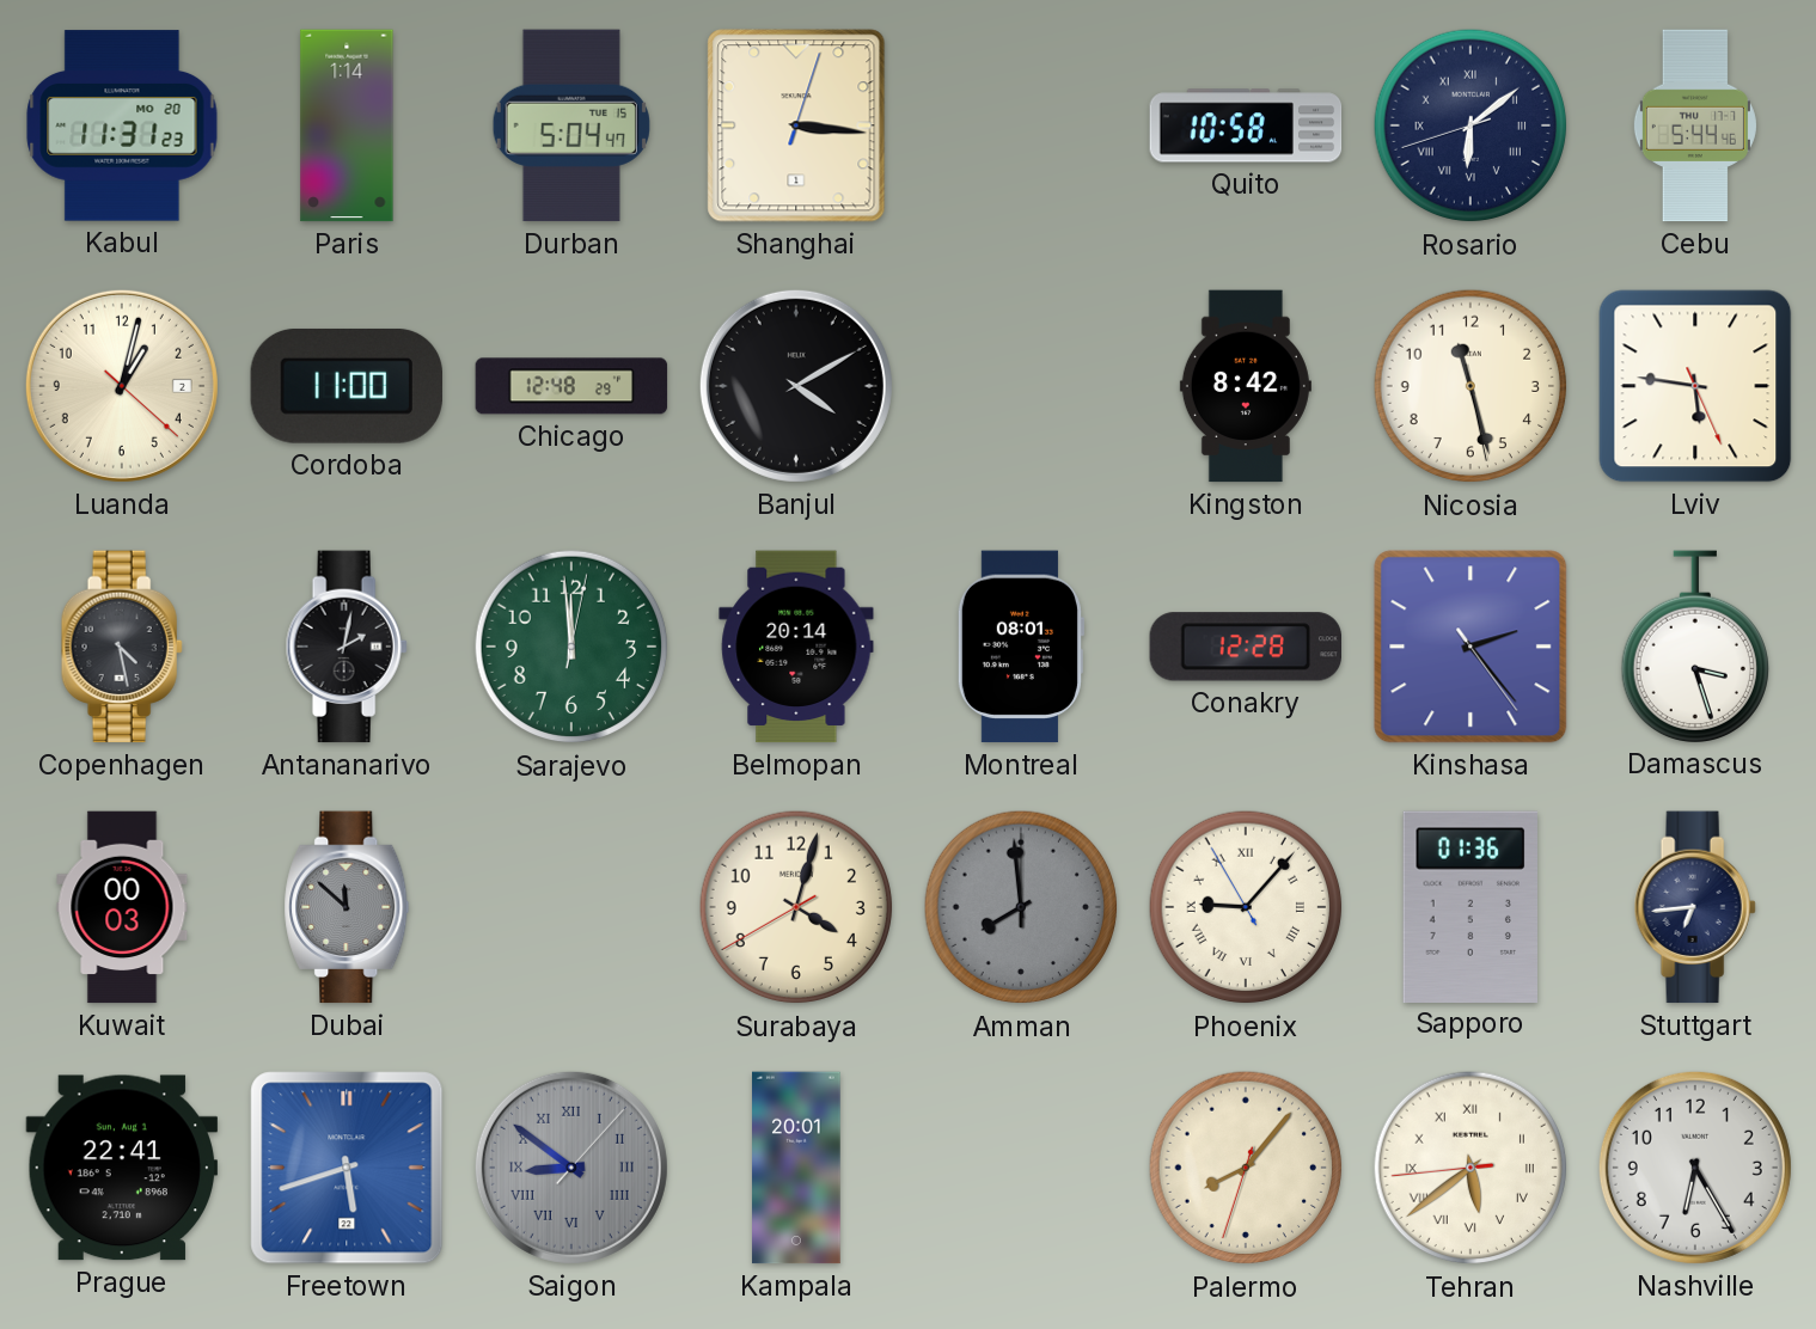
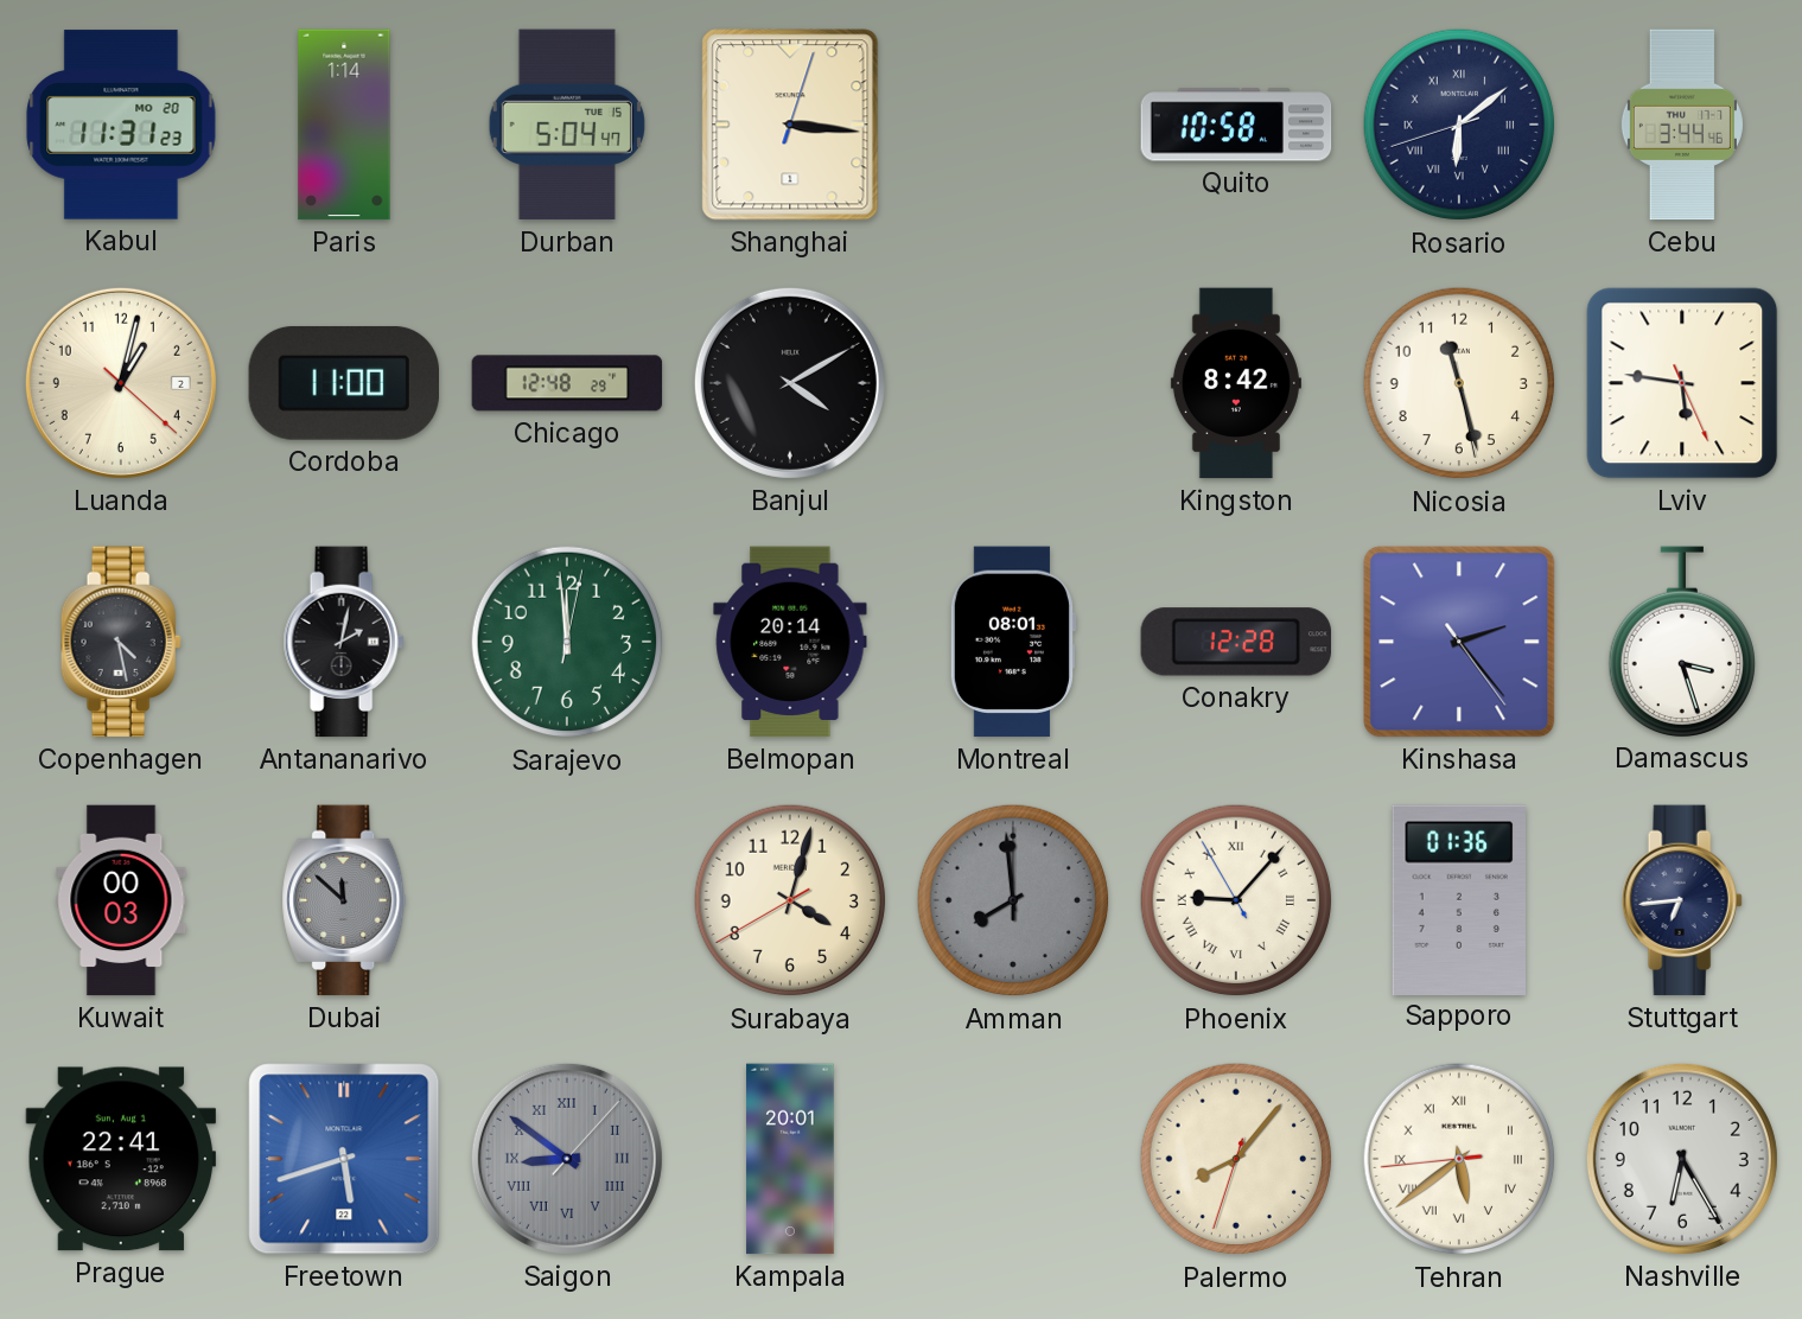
Cebu: 5:44 -> 3:44 (1682, 125)
